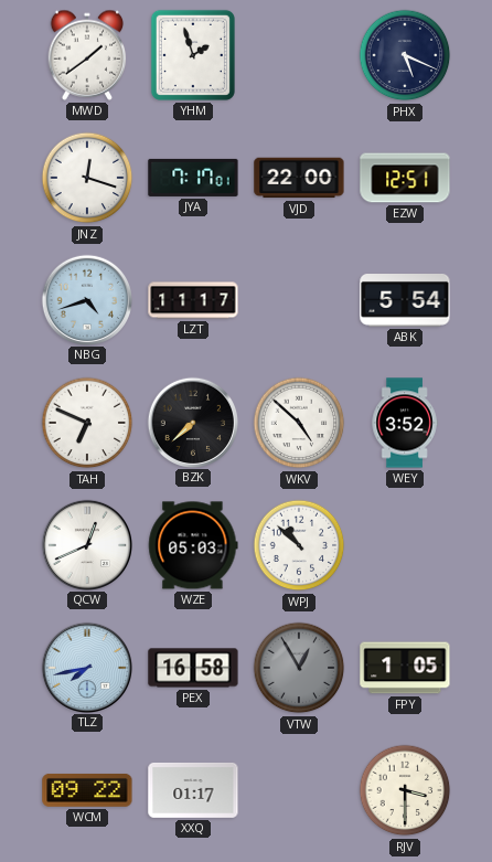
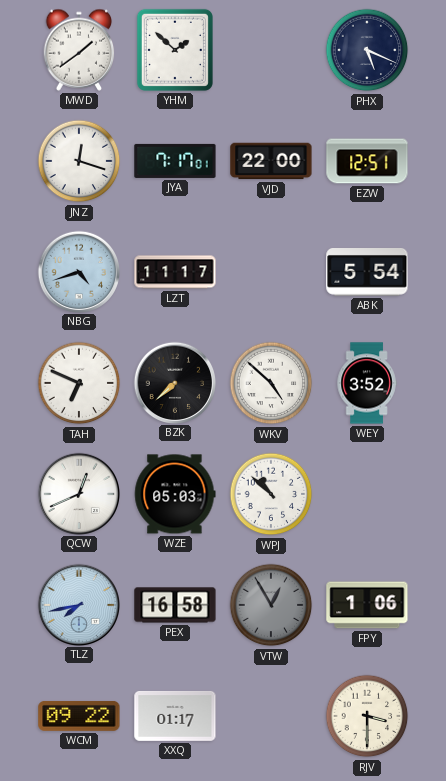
YHM: 1:57 -> 1:52 (175, 50)
FPY: 1:05 -> 1:06 (367, 605)
